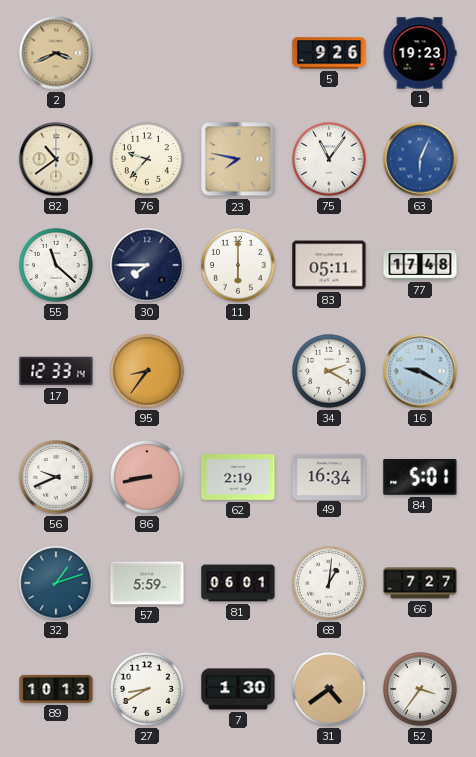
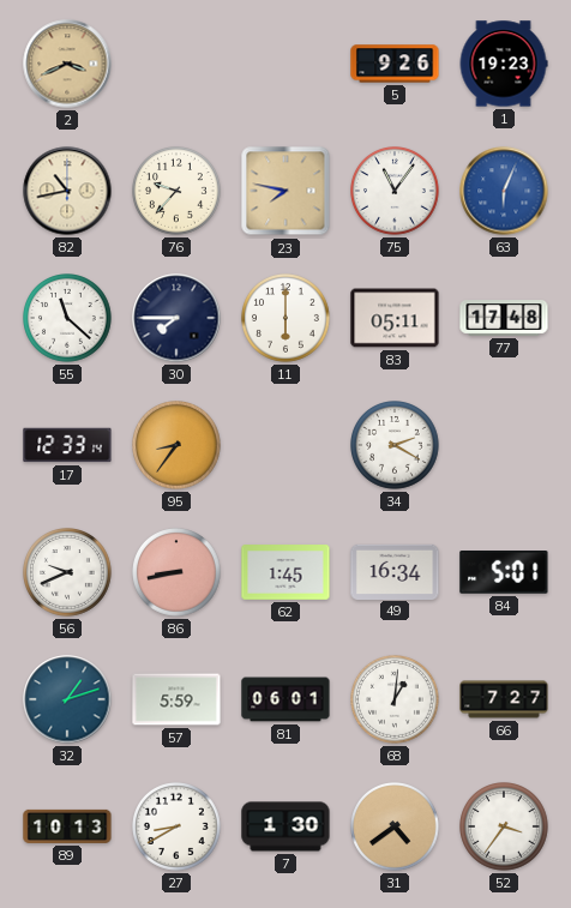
82: 10:39 -> 10:43 (67, 191)
16: 9:20 -> none (420, 371)
62: 2:19 -> 1:45 (285, 572)
